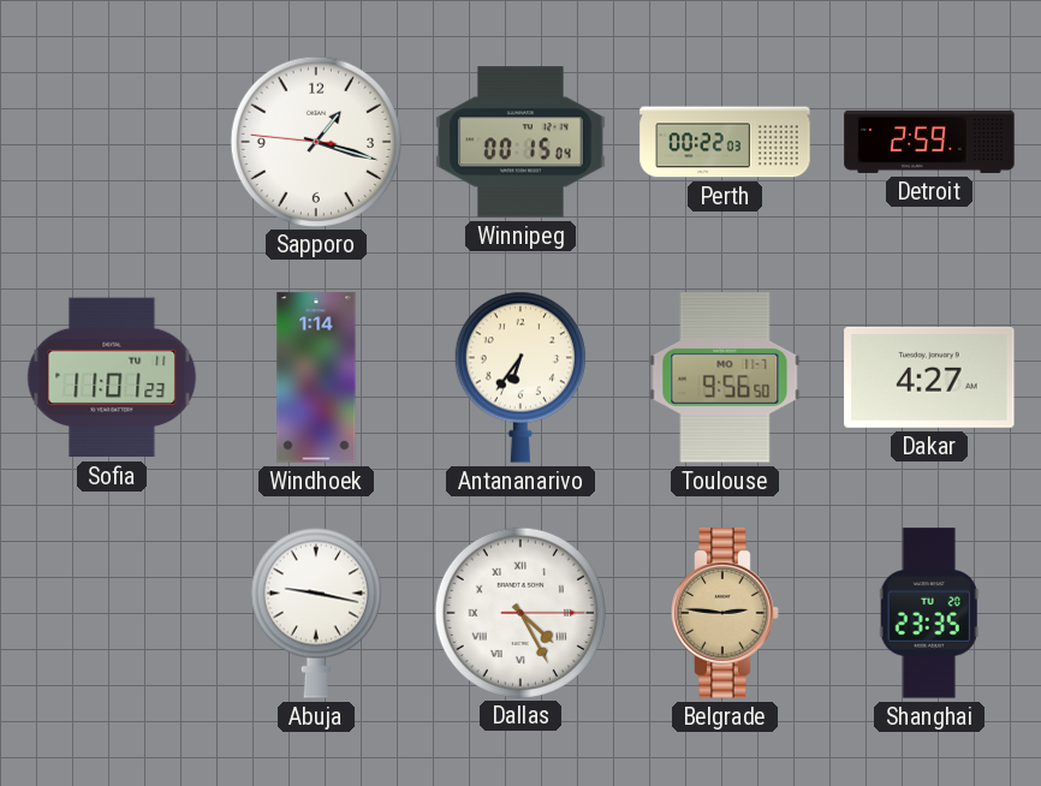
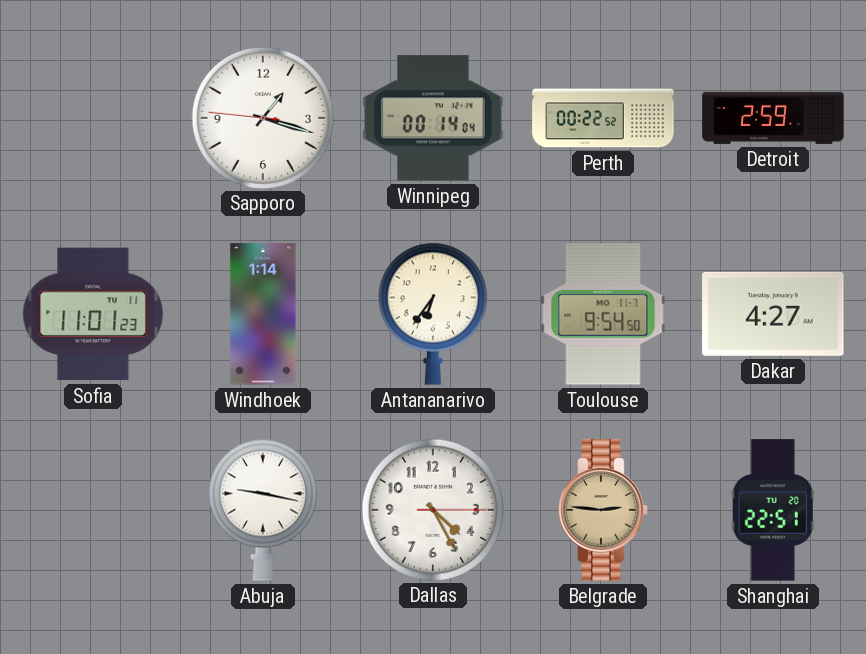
Winnipeg: 00:15 -> 00:14 (433, 118)
Perth: 00:22:03 -> 00:22:52 (603, 118)
Toulouse: 9:56 -> 9:54 (603, 314)
Dallas numerals: Roman -> Arabic (432, 509)
Shanghai: 23:35 -> 22:51 (773, 510)
